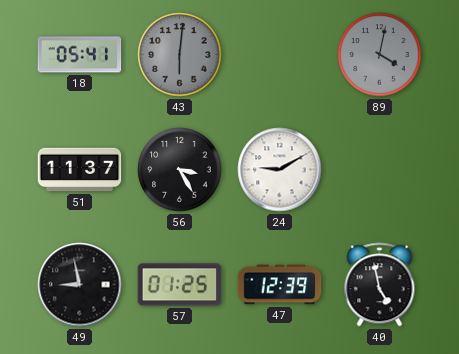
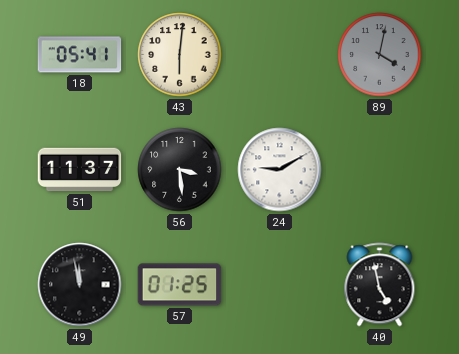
43 dial: grey -> cream (180, 55)
56: 3:25 -> 3:29 (180, 170)
49: 8:58 -> 11:58 (80, 285)
47: 12:39 -> none (280, 285)
